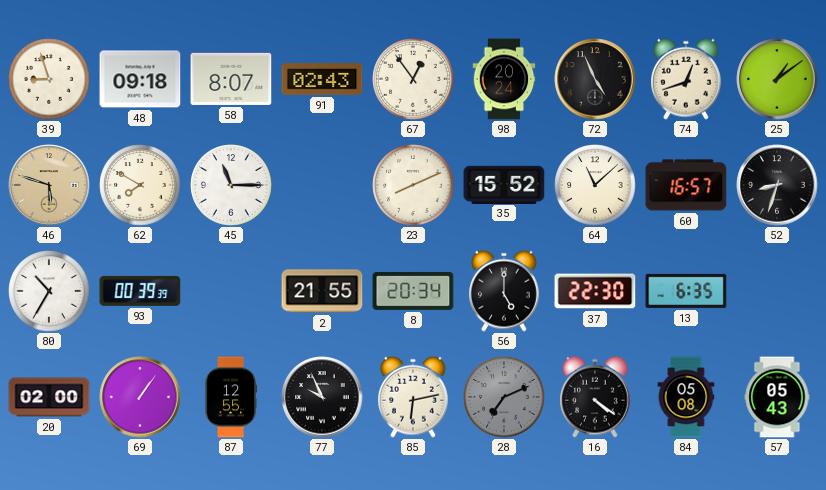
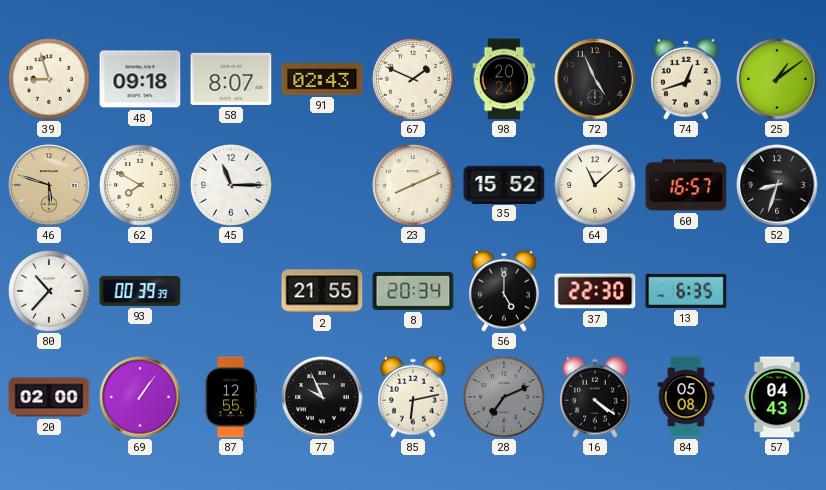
67: 12:54 -> 1:49 (413, 79)
80: 10:35 -> 10:37 (49, 291)
57: 05:43 -> 04:43 (777, 397)
